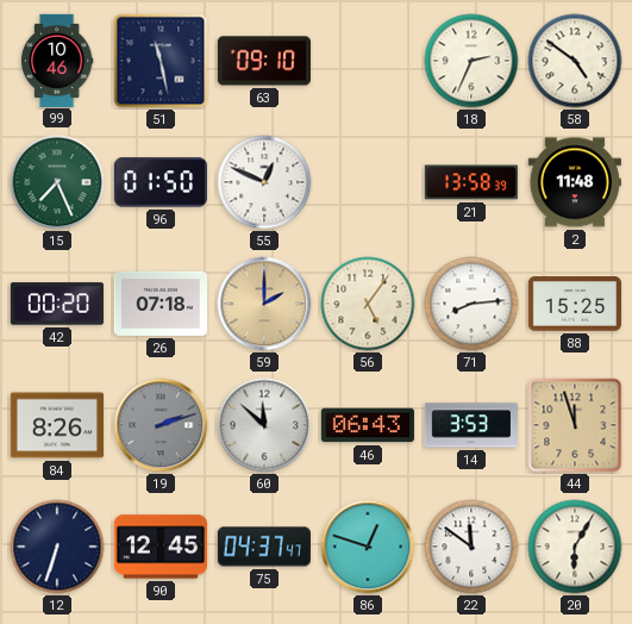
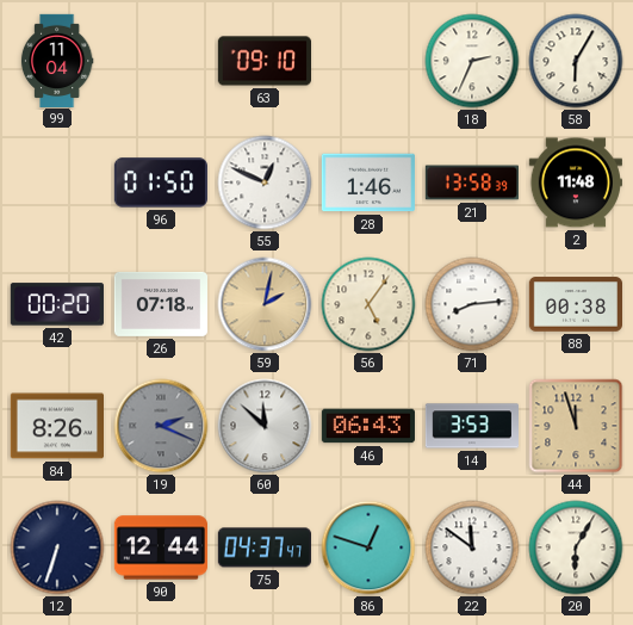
99: 10:46 -> 11:04 (57, 60)
51: 11:28 -> none (161, 61)
58: 4:51 -> 6:05 (576, 61)
15: 7:26 -> none (57, 182)
28: none -> 1:46 (368, 182)
59: 2:00 -> 2:02 (265, 304)
88: 15:25 -> 00:38 (575, 304)
19: 2:12 -> 2:19 (161, 426)
90: 12:45 -> 12:44 (160, 547)
